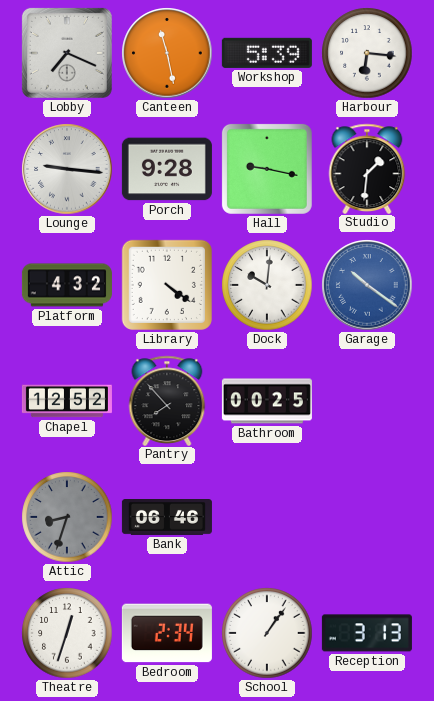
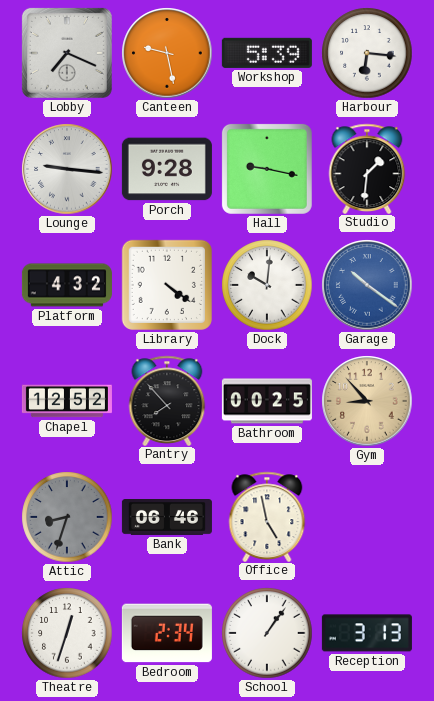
Canteen: 11:28 -> 9:28 (167, 53)
Gym: none -> 8:53 (367, 401)
Office: none -> 4:58 (267, 516)
